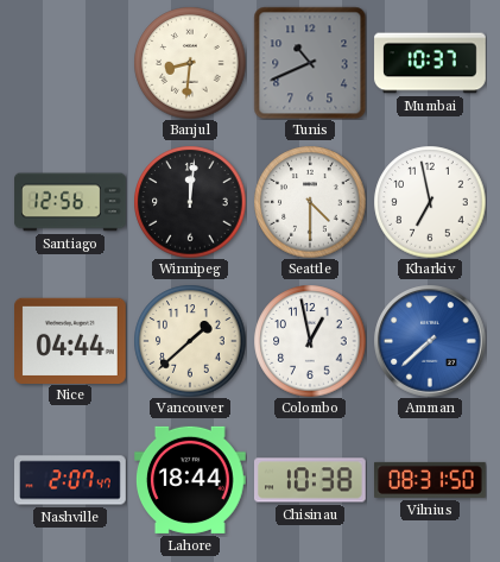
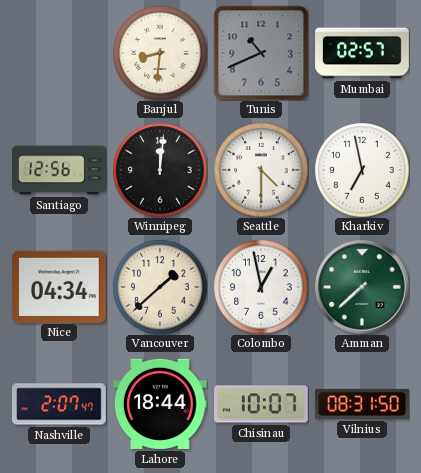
Mumbai: 10:37 -> 02:57 (362, 53)
Nice: 04:44 -> 04:34 (60, 286)
Amman dial: blue -> green (362, 287)
Chisinau: 10:38 -> 10:07 (262, 404)
